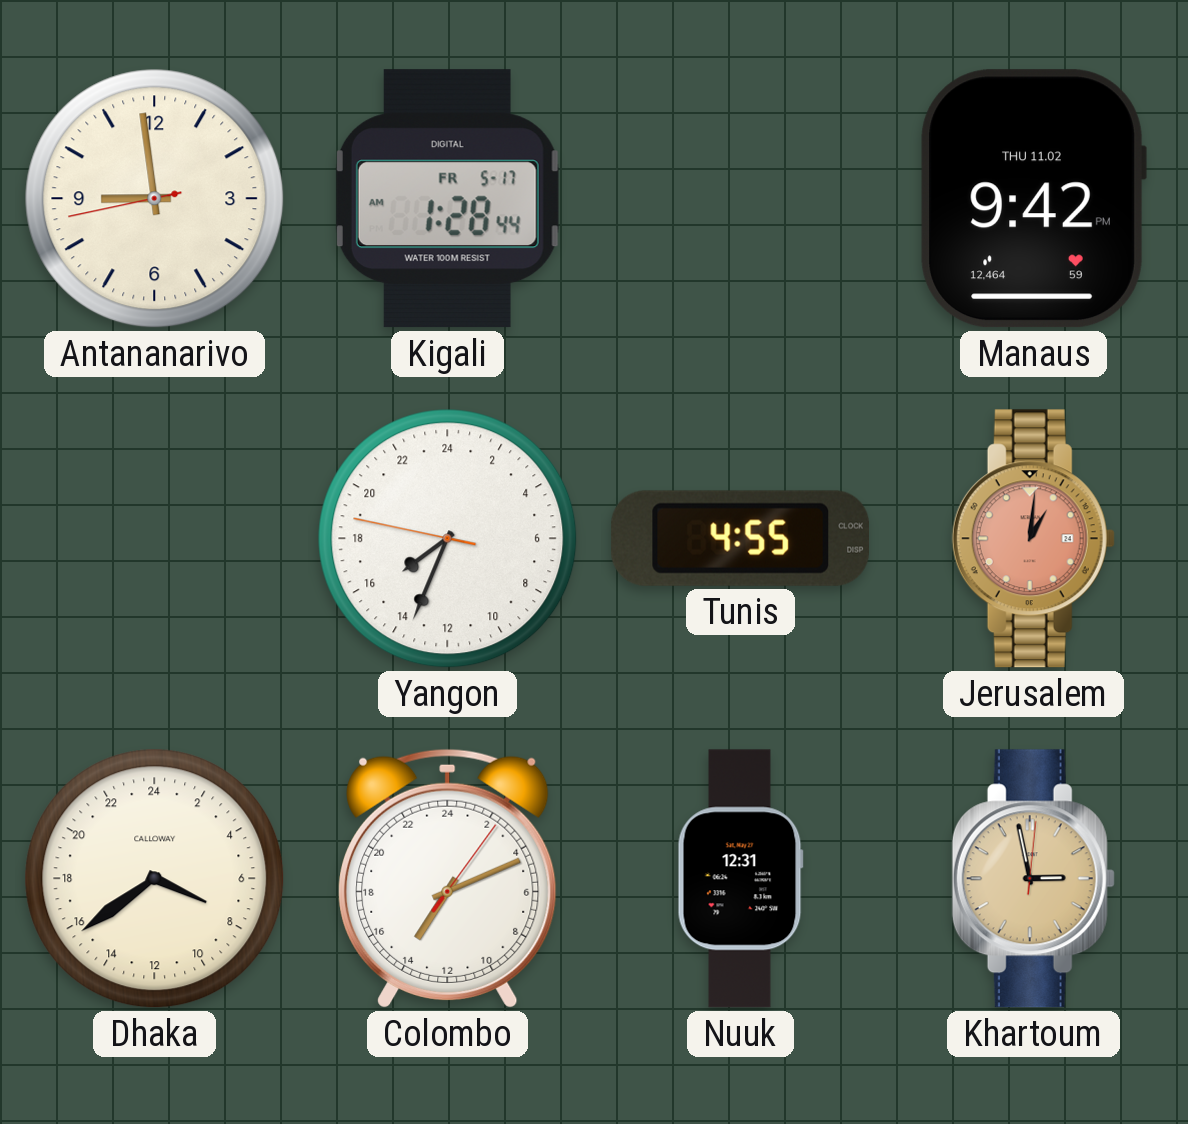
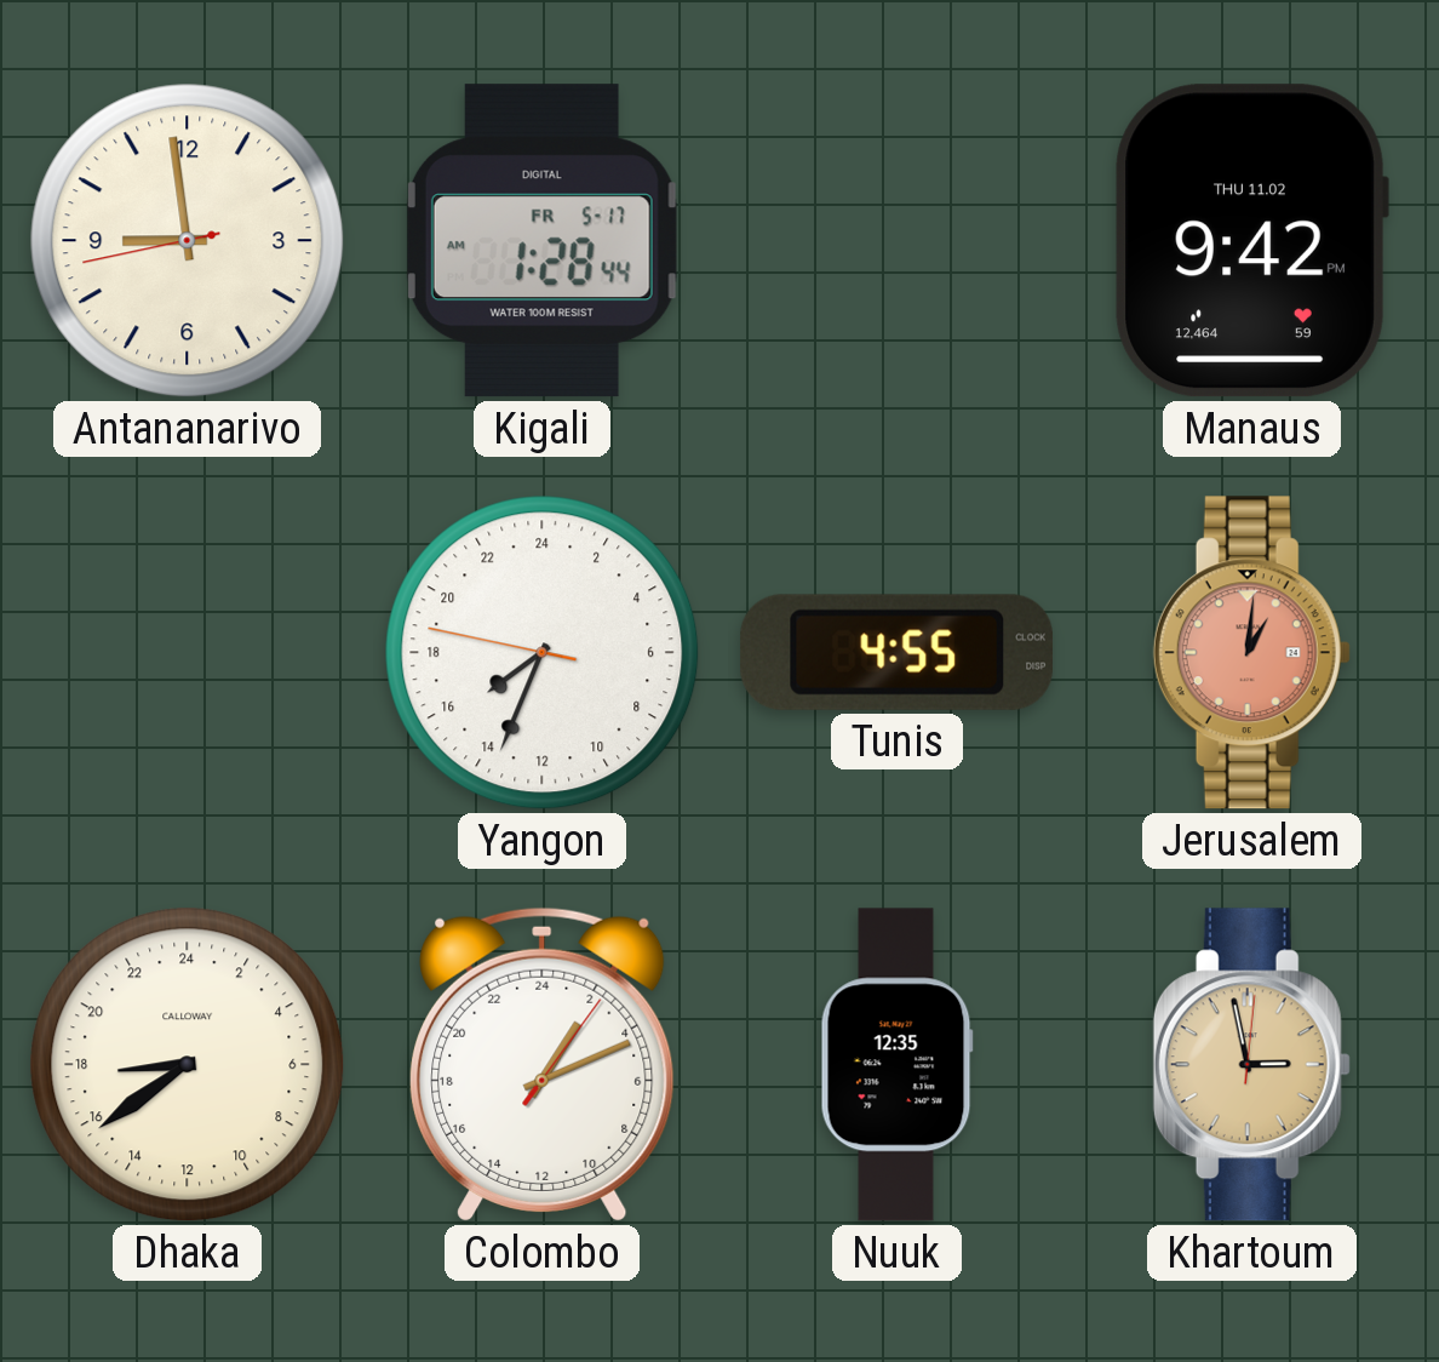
Dhaka: 7:39 -> 17:39 (188, 1065)
Colombo: 14:11 -> 2:11 (543, 1064)
Nuuk: 12:31 -> 12:35 (896, 1065)
